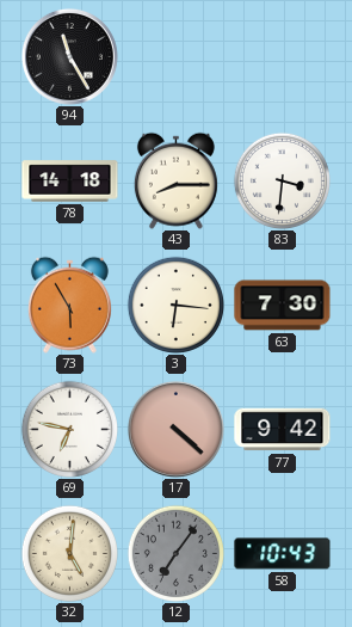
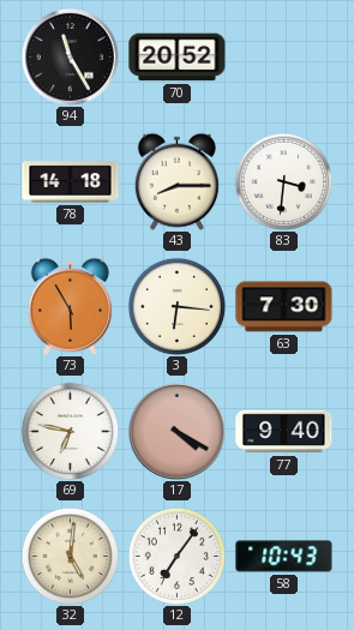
70: none -> 20:52 (178, 58)
17: 4:22 -> 4:20 (176, 431)
77: 9:42 -> 9:40 (284, 432)
12 dial: grey -> white (176, 556)
